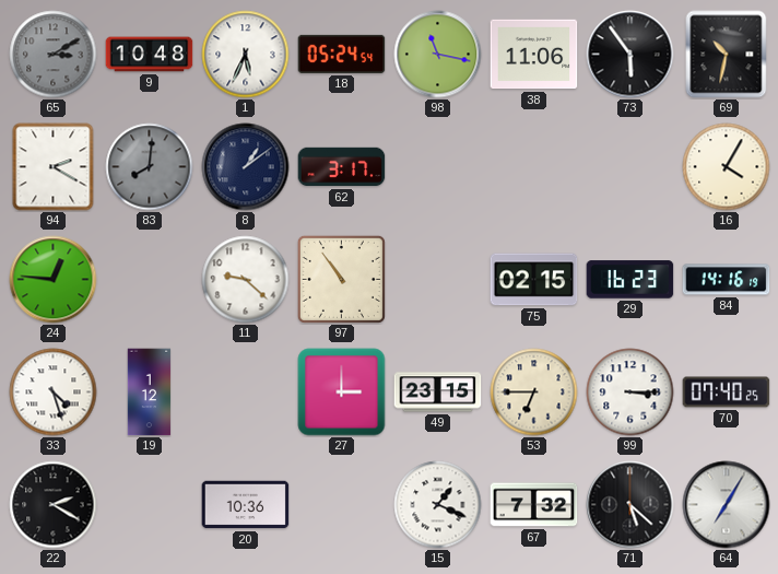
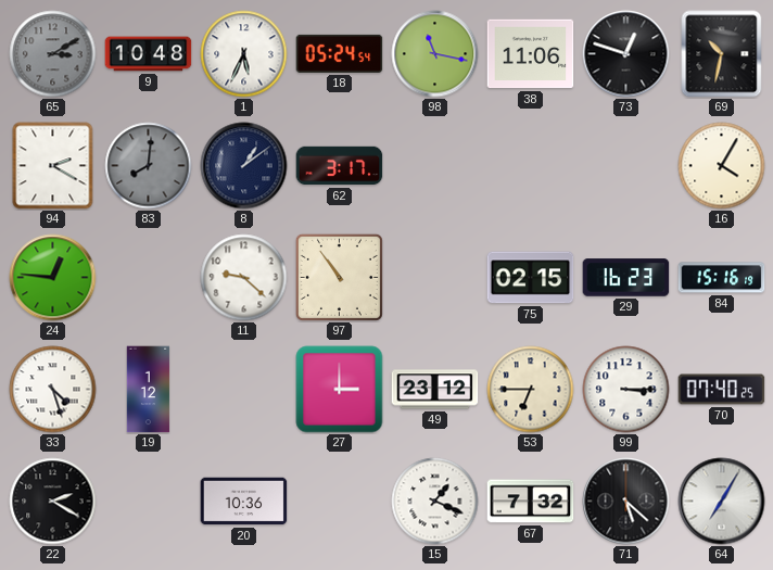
73: 5:54 -> 12:48 (626, 54)
84: 14:16 -> 15:16 (722, 278)
49: 23:15 -> 23:12 (435, 390)
